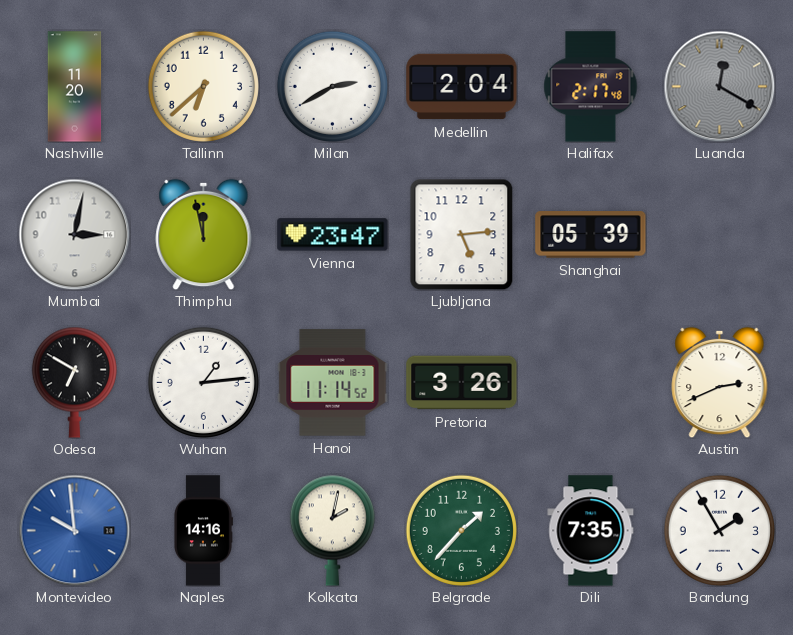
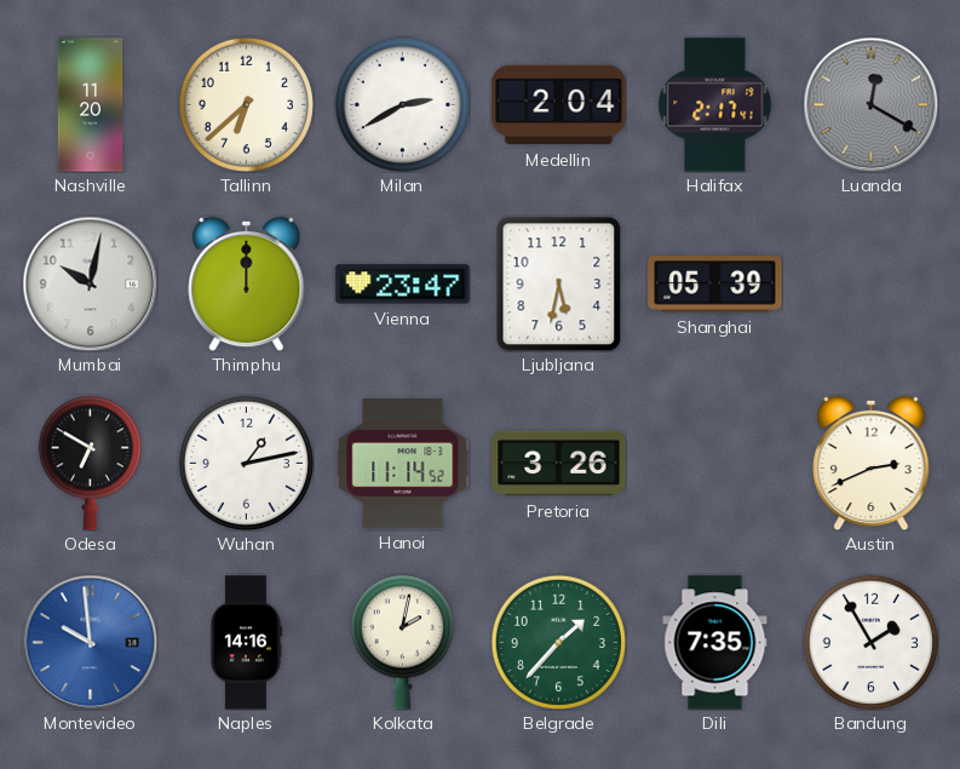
Halifax: 2:17:48 -> 2:17:41 (715, 105)
Mumbai: 3:02 -> 10:02 (90, 283)
Thimphu: 11:58 -> 12:00 (247, 283)
Ljubljana: 5:14 -> 5:32 (559, 283)
Wuhan: 1:14 -> 1:13 (246, 463)
